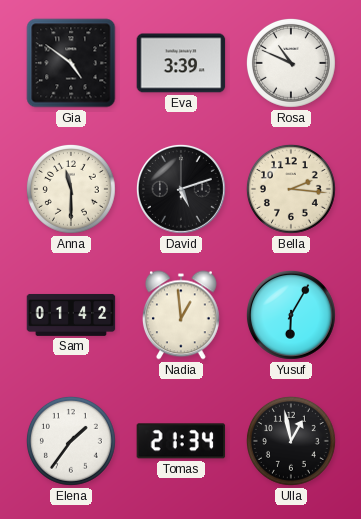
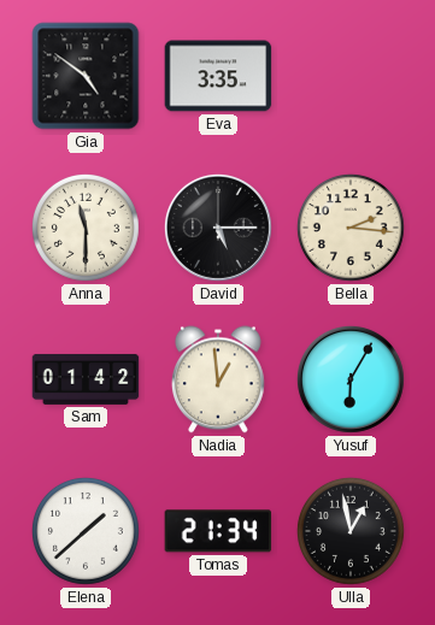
Eva: 3:39 -> 3:35 (218, 76)
Rosa: 10:49 -> none (291, 63)
David: 5:12 -> 5:15 (218, 228)
Elena: 1:36 -> 1:38 (86, 531)
